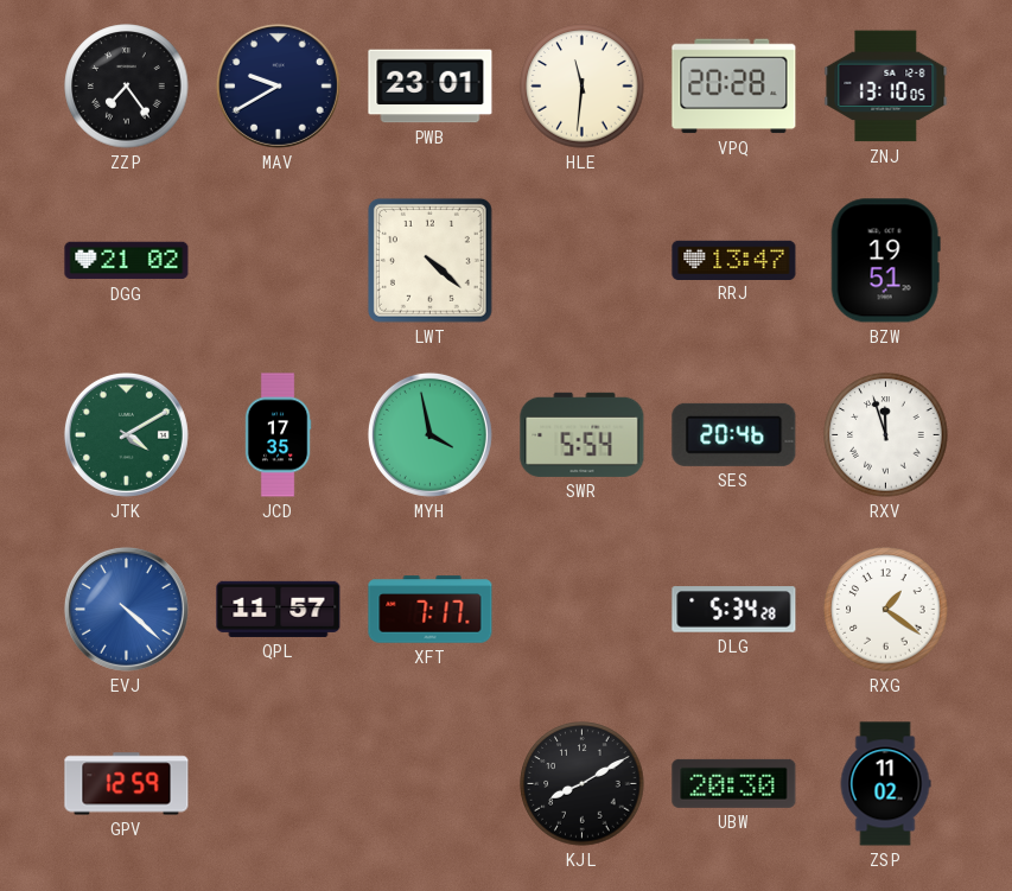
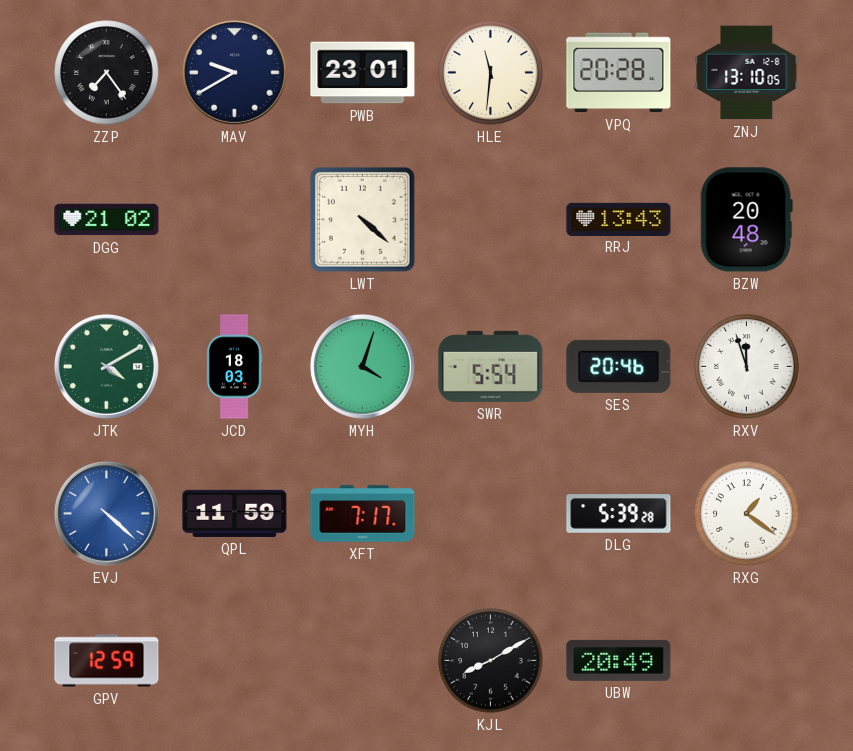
RRJ: 13:47 -> 13:43 (619, 219)
BZW: 19:51 -> 20:48 (746, 220)
JCD: 17:35 -> 18:03 (234, 367)
MYH: 3:58 -> 4:03 (362, 366)
QPL: 11:57 -> 11:59 (235, 513)
DLG: 5:34 -> 5:39 (619, 514)
UBW: 20:30 -> 20:49 (619, 660)
ZSP: 11:02 -> none (885, 784)
